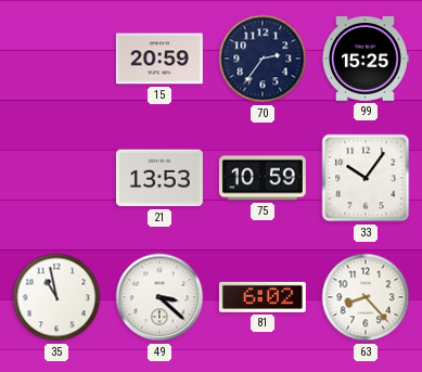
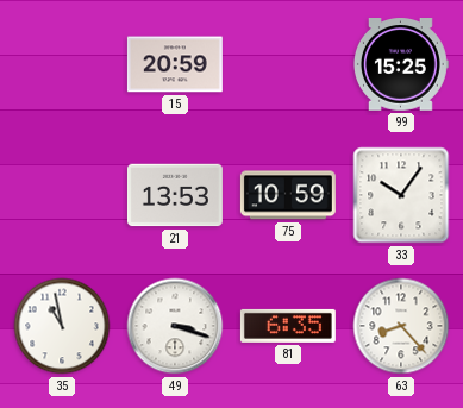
70: 2:36 -> none (263, 59)
49: 3:22 -> 3:18 (175, 326)
81: 6:02 -> 6:35 (288, 326)
